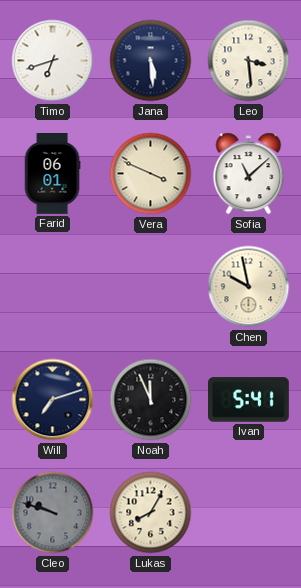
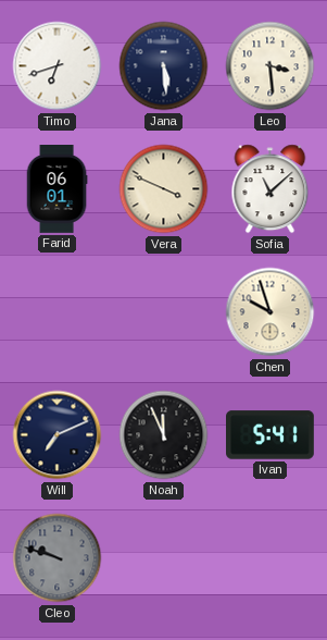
Chen: 9:58 -> 9:57 (271, 312)
Will: 7:12 -> 7:11 (58, 435)
Lukas: 8:05 -> none (151, 513)
